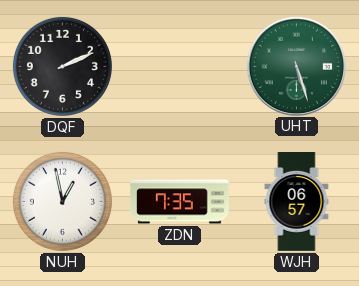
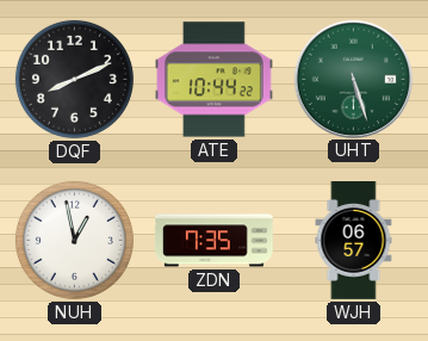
DQF: 2:11 -> 8:11 (74, 79)
ATE: none -> 10:44 (213, 80)
